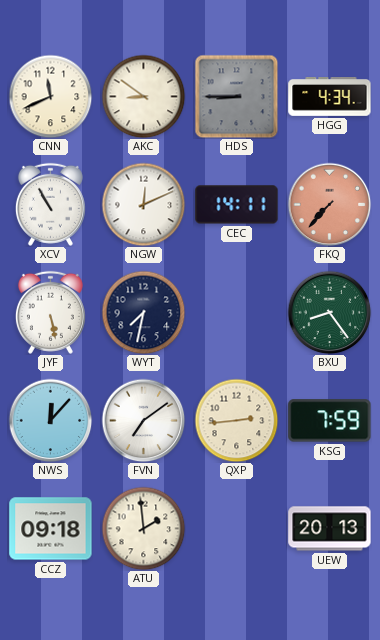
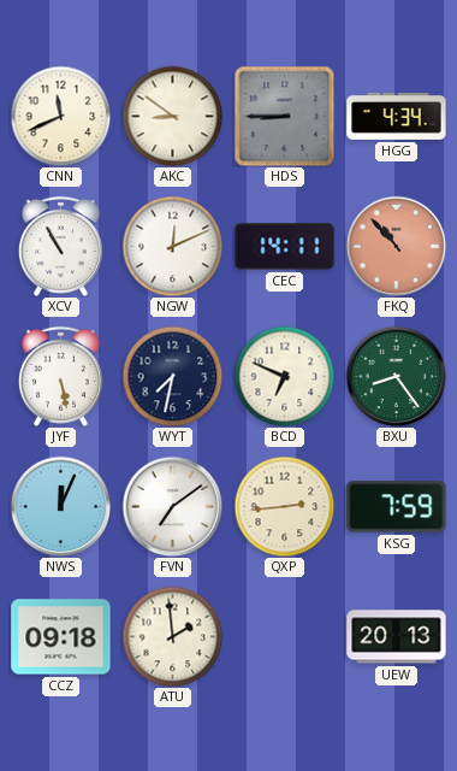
FKQ: 7:37 -> 10:53 (396, 246)
BCD: none -> 6:49 (284, 376)
NWS: 12:07 -> 12:04 (60, 506)
